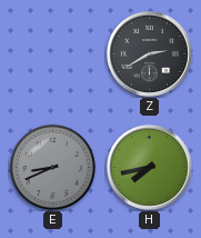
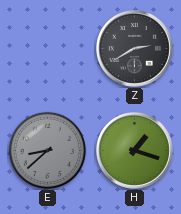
E: 8:41 -> 8:38 (47, 150)
H: 7:43 -> 1:18 (134, 150)
